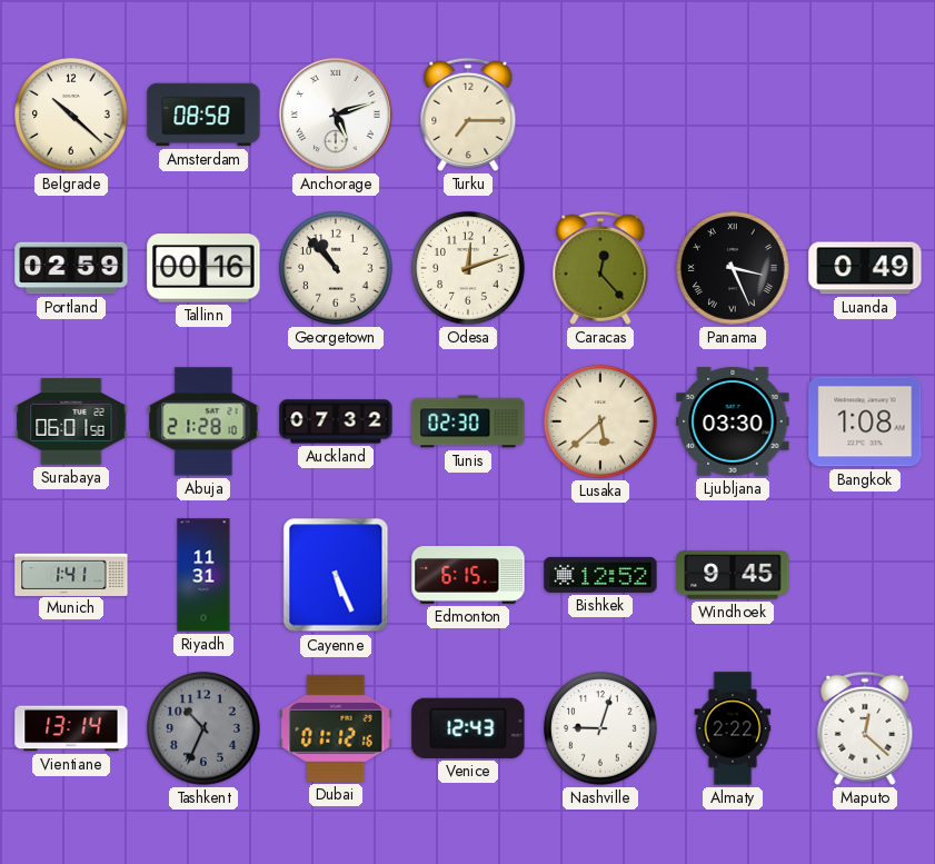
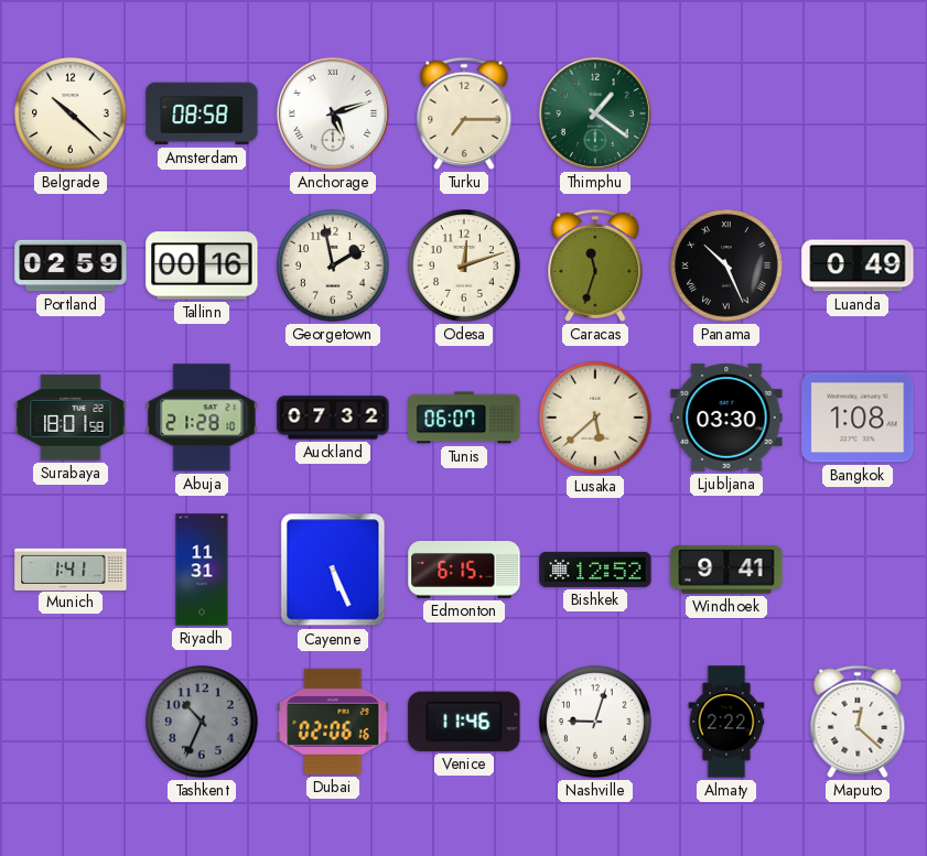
Thimphu: none -> 1:21 (595, 113)
Georgetown: 10:53 -> 1:58 (333, 266)
Caracas: 12:23 -> 11:33 (595, 266)
Panama: 3:26 -> 10:26 (726, 266)
Surabaya: 06:01 -> 18:01 (71, 418)
Tunis: 02:30 -> 06:07 (464, 418)
Windhoek: 9:45 -> 9:41 (726, 570)
Vientiane: 13:14 -> none (71, 728)
Dubai: 01:12 -> 02:06 (333, 722)
Venice: 12:43 -> 11:46 (464, 722)
